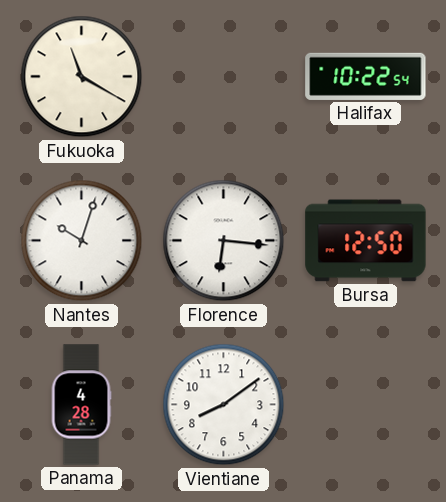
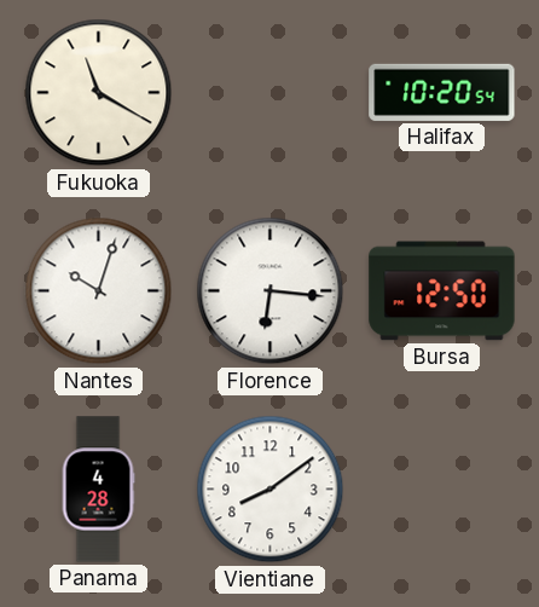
Halifax: 10:22 -> 10:20 (442, 92)
